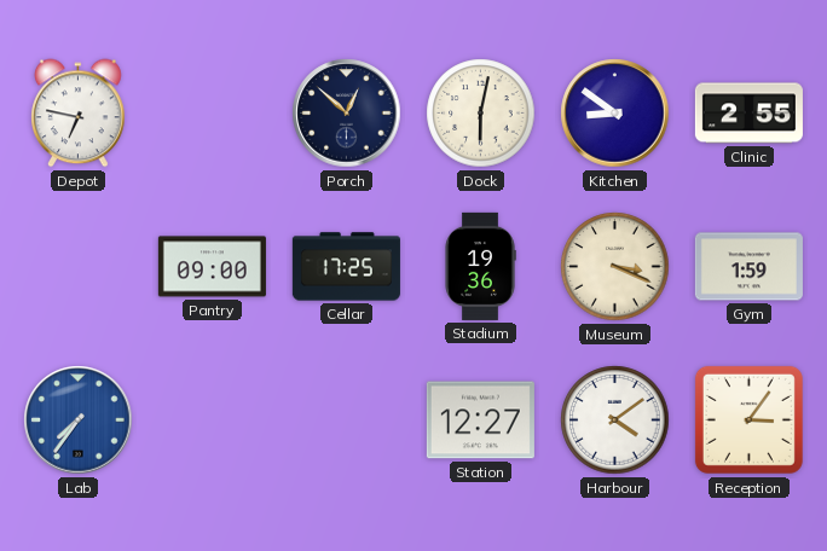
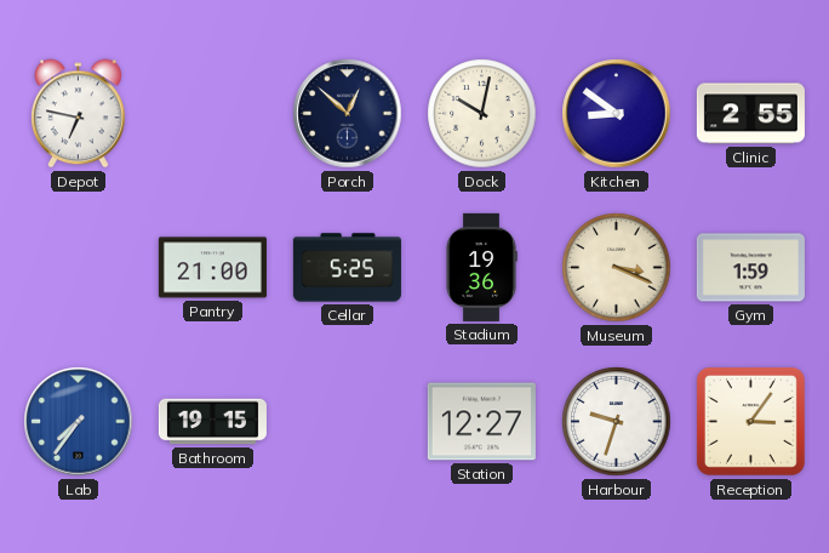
Dock: 6:02 -> 10:02 (482, 114)
Pantry: 09:00 -> 21:00 (212, 268)
Cellar: 17:25 -> 5:25 (347, 268)
Bathroom: none -> 19:15 (212, 422)
Harbour: 4:09 -> 9:33 (617, 422)
